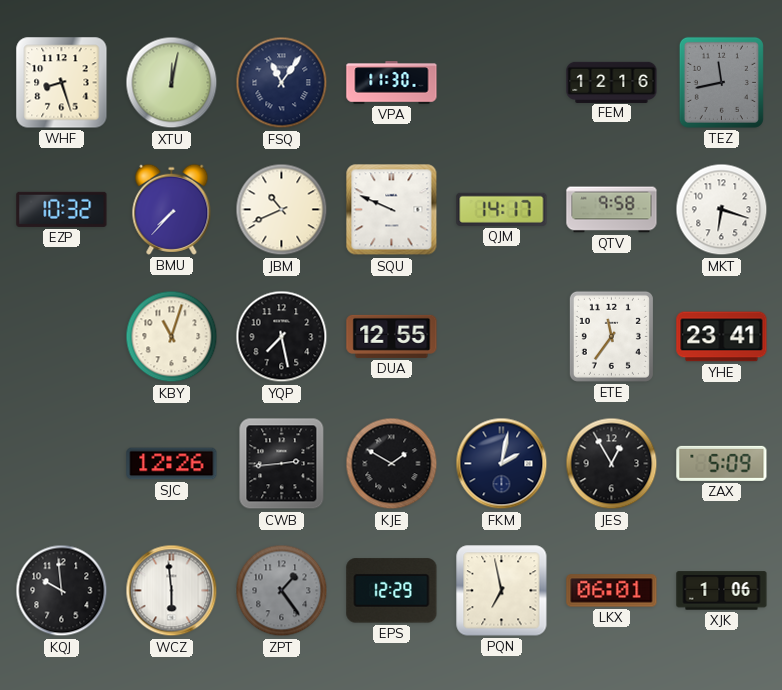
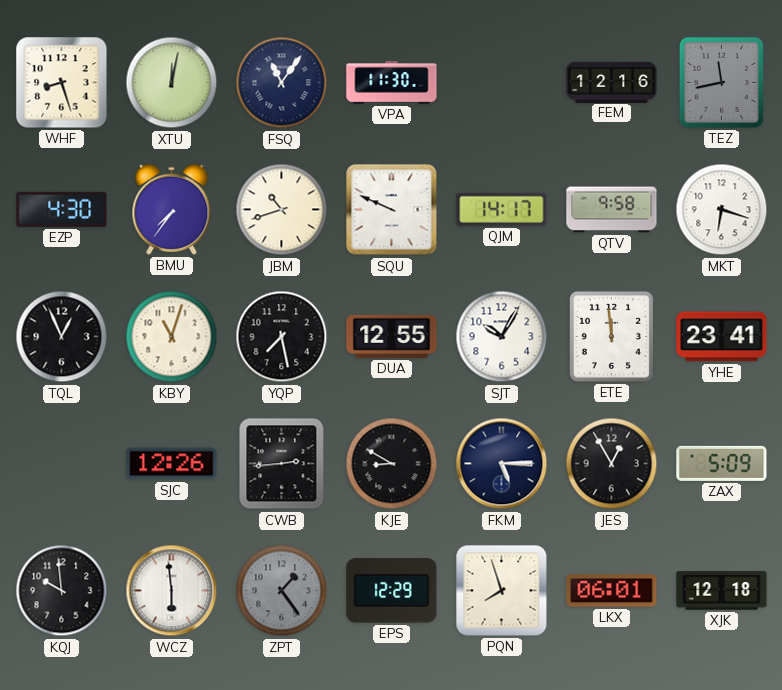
EZP: 10:32 -> 4:30 (62, 209)
BMU: 7:37 -> 7:36 (172, 209)
JBM: 10:41 -> 10:42 (282, 210)
TQL: none -> 12:56 (62, 337)
SJT: none -> 10:05 (502, 337)
ETE: 11:36 -> 11:59 (611, 336)
KJE: 1:50 -> 8:50 (392, 464)
FKM: 2:02 -> 5:15 (502, 464)
PQN: 6:58 -> 7:57 (502, 591)
XJK: 1:06 -> 12:18 (722, 591)
